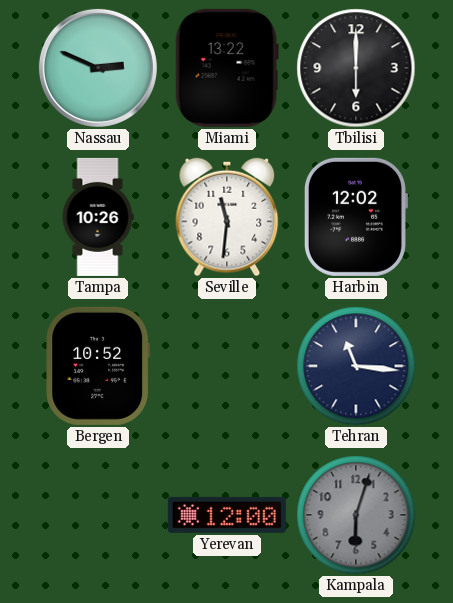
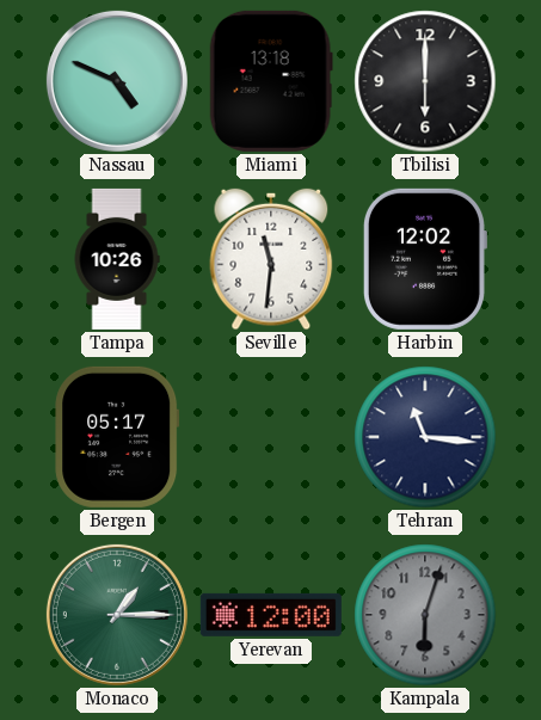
Nassau: 2:49 -> 4:49 (117, 81)
Miami: 13:22 -> 13:18 (271, 81)
Bergen: 10:52 -> 05:17 (117, 437)
Monaco: none -> 1:15 (117, 615)
